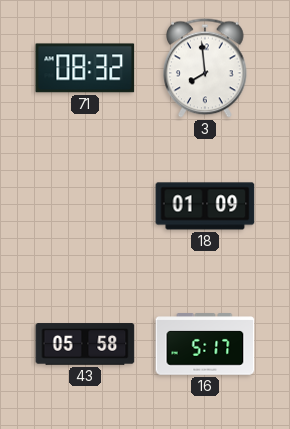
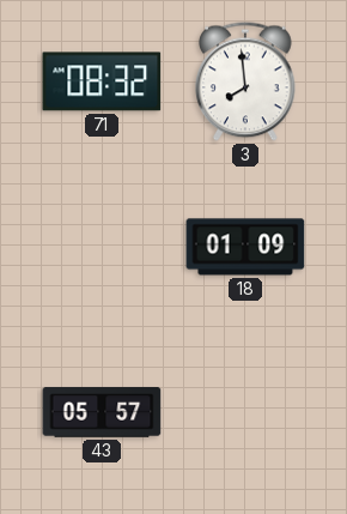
43: 05:58 -> 05:57 (102, 412)
16: 5:17 -> none (205, 344)
